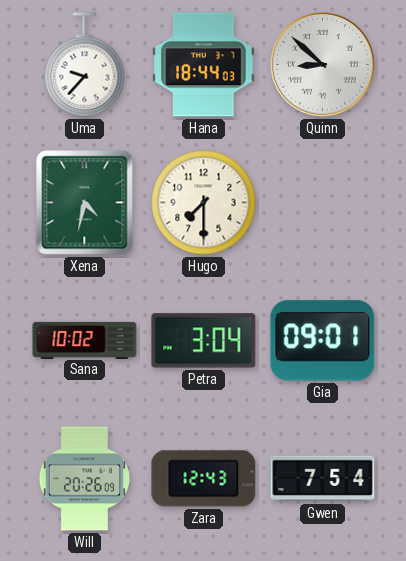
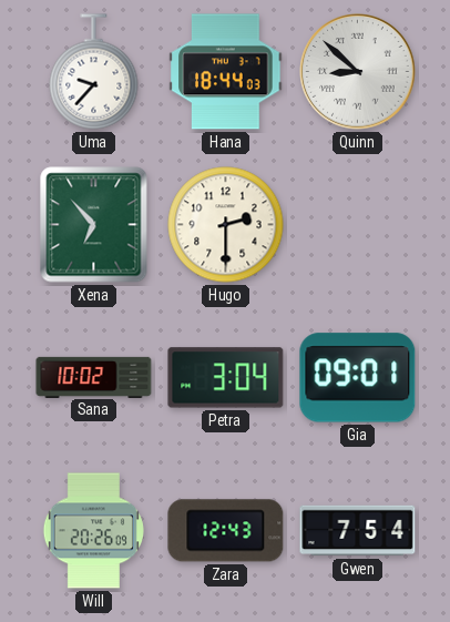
Xena: 4:32 -> 6:53 (94, 225)
Hugo: 7:30 -> 2:30 (226, 225)
